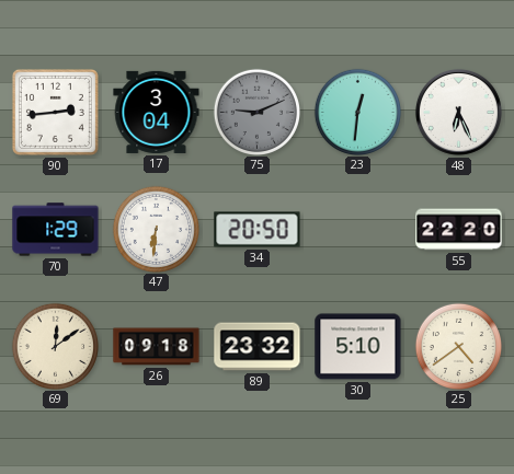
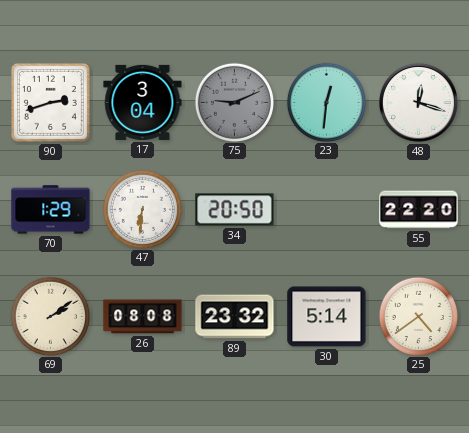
90: 2:44 -> 2:42 (50, 102)
48: 6:26 -> 12:18 (418, 102)
69: 12:09 -> 2:09 (50, 316)
26: 09:18 -> 08:08 (143, 317)
30: 5:10 -> 5:14 (327, 317)
